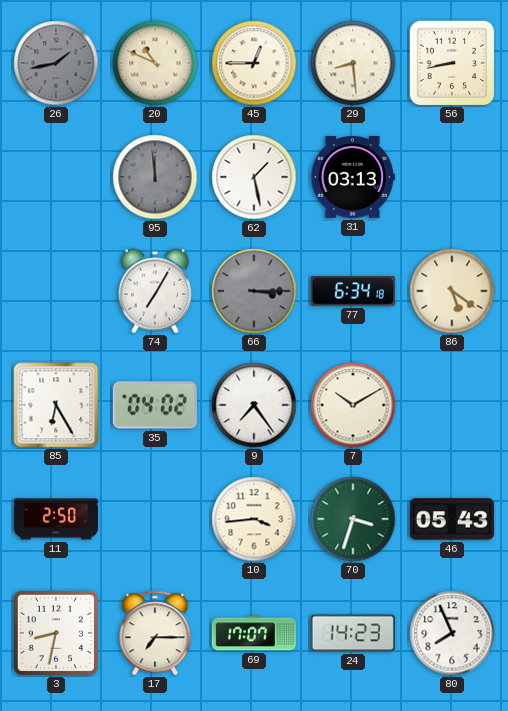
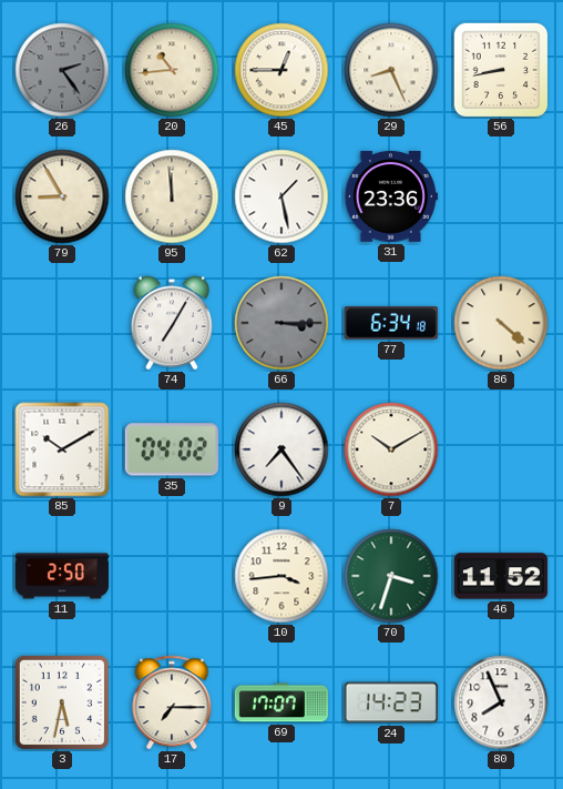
26: 1:43 -> 2:24 (62, 70)
20: 10:49 -> 10:44 (172, 70)
29: 8:29 -> 8:26 (391, 70)
79: none -> 8:55 (62, 196)
95 dial: grey -> cream (172, 196)
31: 03:13 -> 23:36 (391, 198)
86: 5:21 -> 4:22 (501, 323)
85: 6:25 -> 10:10 (62, 449)
46: 05:43 -> 11:52 (501, 576)
3: 8:32 -> 5:32 (62, 702)
